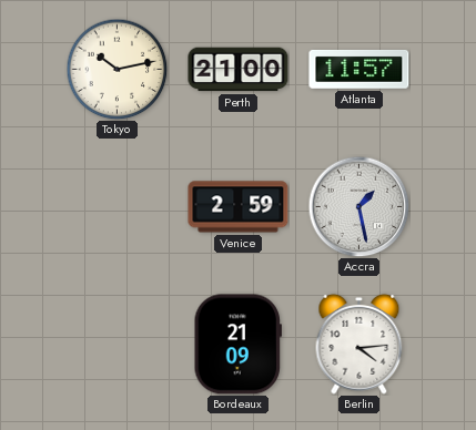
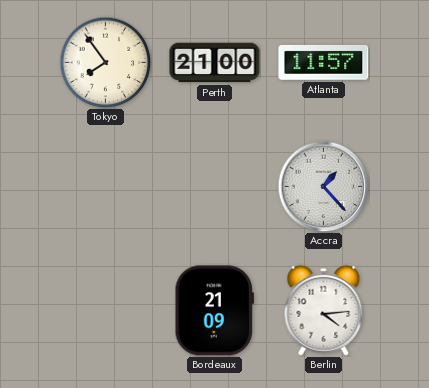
Tokyo: 10:13 -> 7:54 (105, 62)
Venice: 2:59 -> none (239, 207)
Accra: 1:28 -> 1:23 (323, 186)
